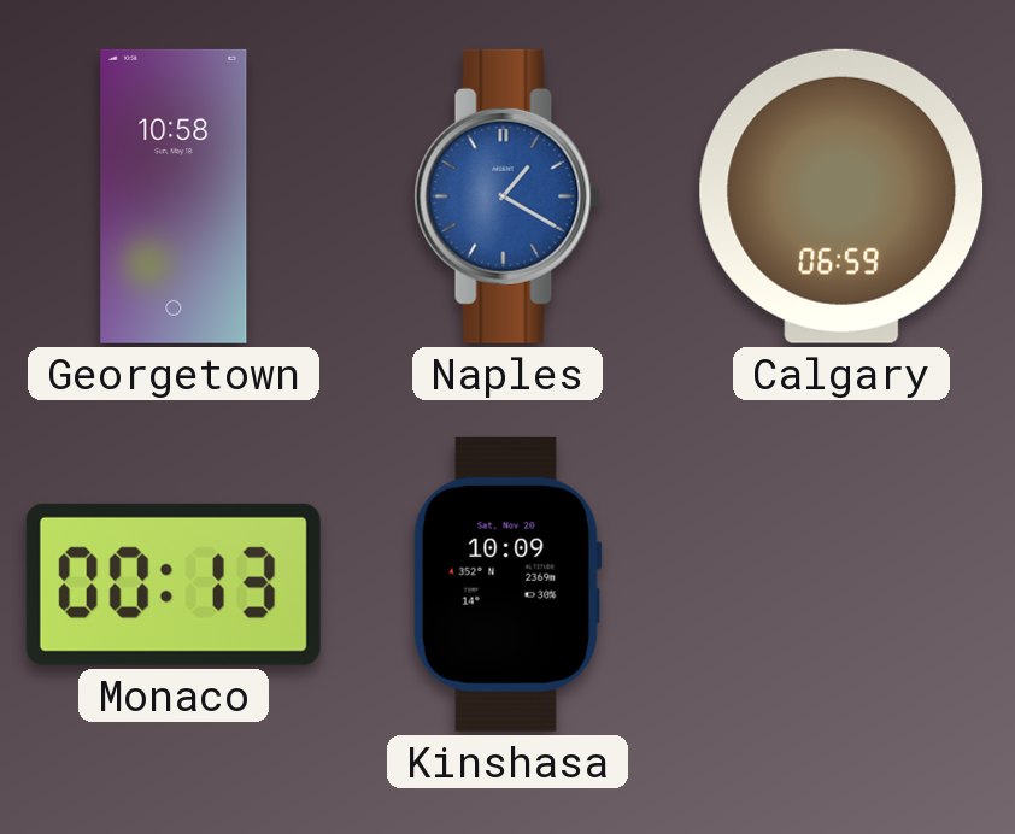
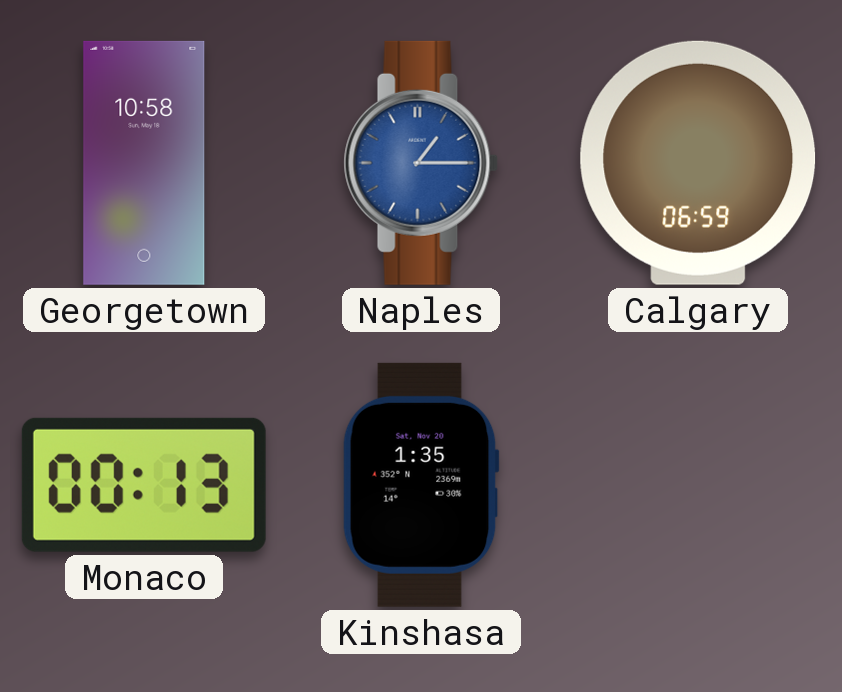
Naples: 1:20 -> 1:15 (421, 163)
Kinshasa: 10:09 -> 1:35 (421, 485)
